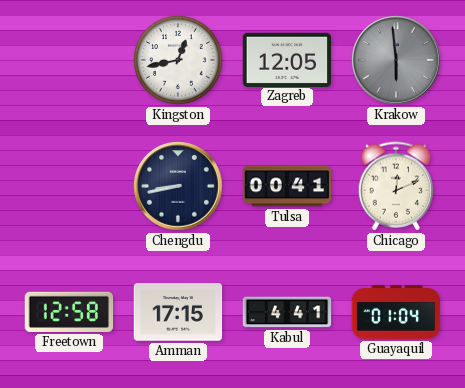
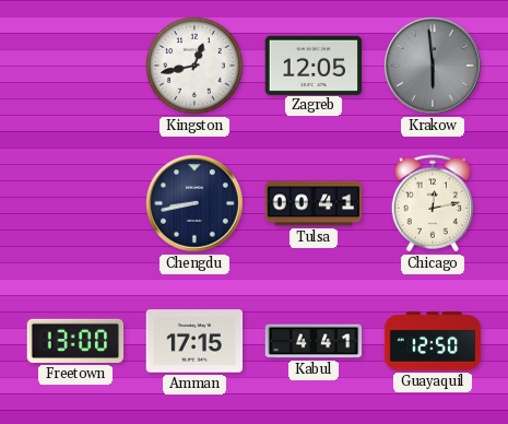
Chicago: 12:11 -> 12:13 (433, 203)
Freetown: 12:58 -> 13:00 (75, 341)
Guayaquil: 01:04 -> 12:50 (433, 341)
